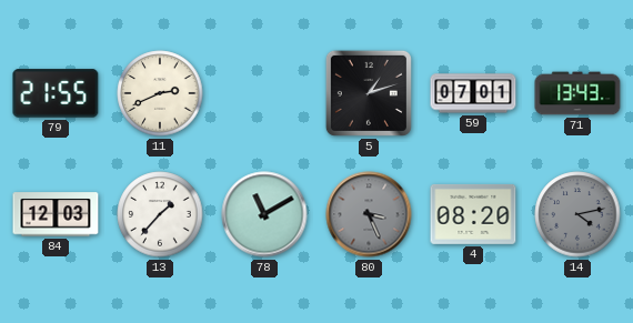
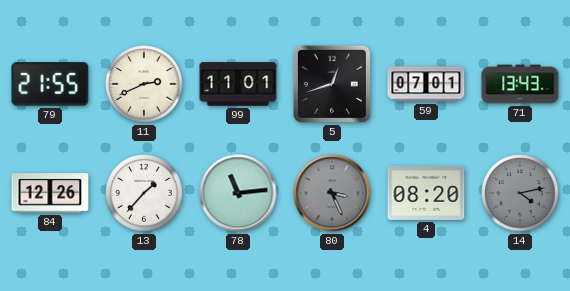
99: none -> 11:01 (238, 84)
5: 1:12 -> 12:42 (332, 84)
84: 12:03 -> 12:26 (50, 193)
78: 11:10 -> 11:14 (238, 193)
